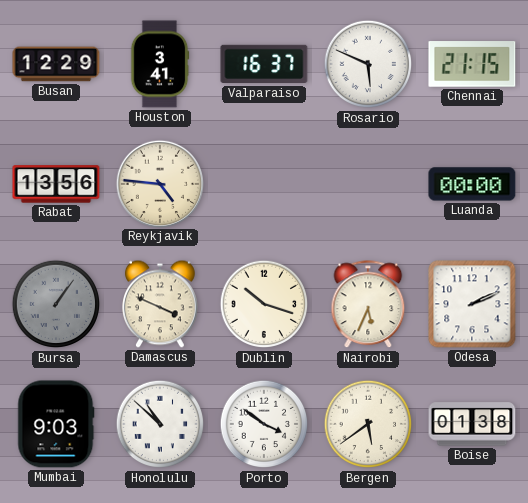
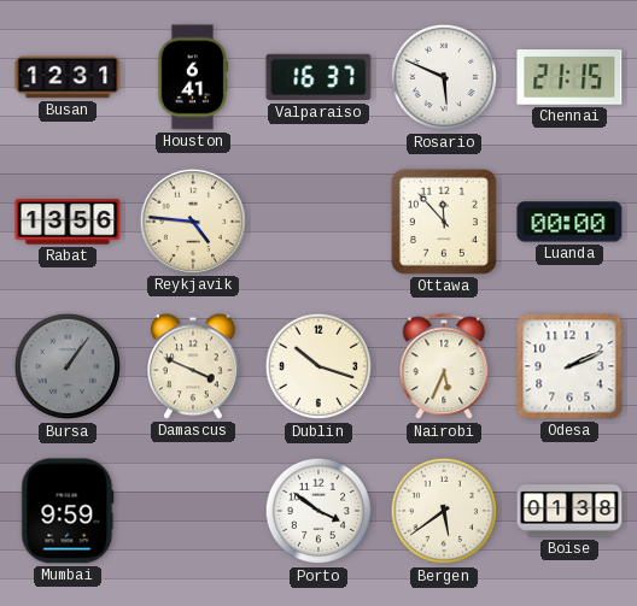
Busan: 12:29 -> 12:31 (68, 77)
Houston: 3:41 -> 6:41 (193, 77)
Ottawa: none -> 11:53 (444, 222)
Mumbai: 9:03 -> 9:59 (68, 511)
Honolulu: 10:52 -> none (160, 424)
